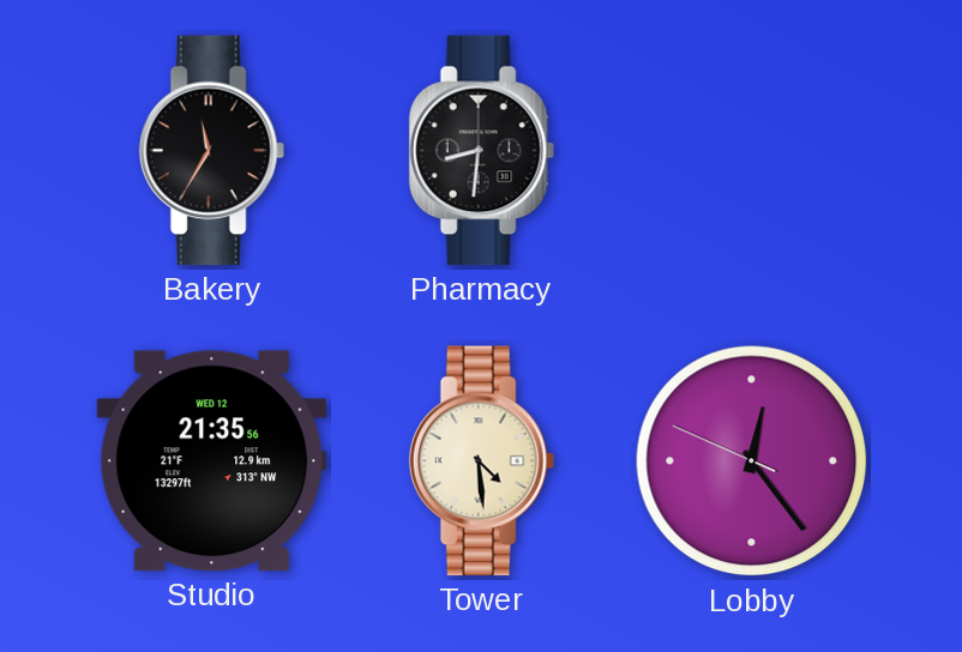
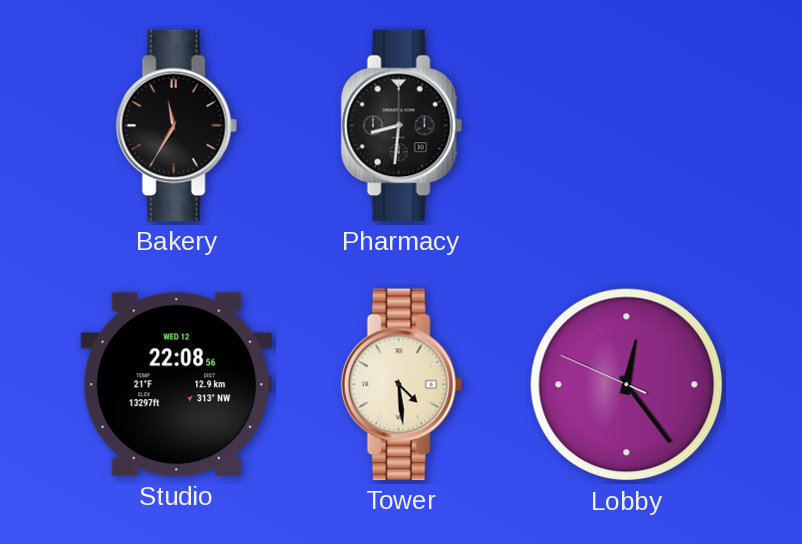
Studio: 21:35 -> 22:08 (177, 385)
